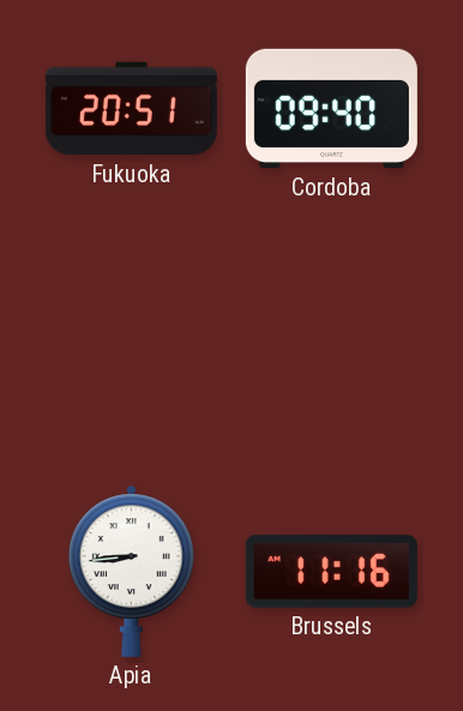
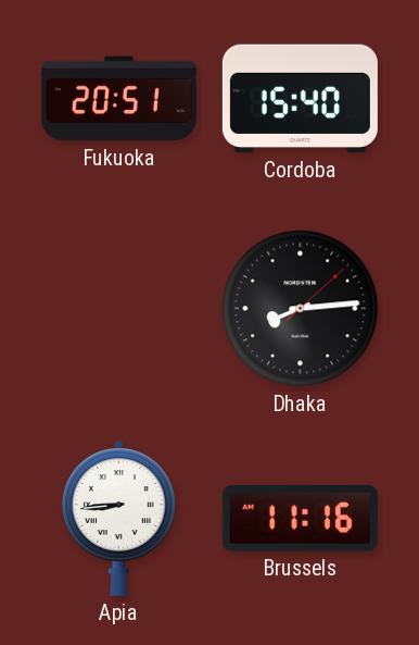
Cordoba: 09:40 -> 15:40 (300, 99)
Dhaka: none -> 8:14 (301, 309)
